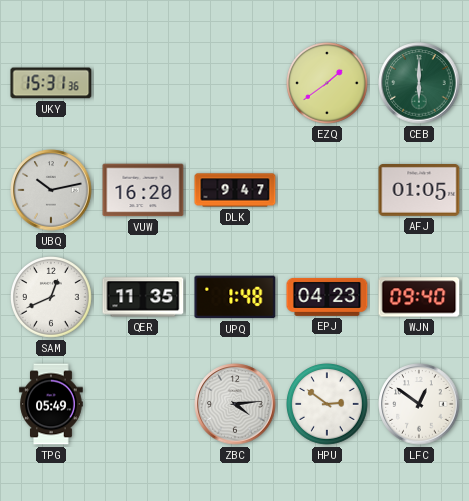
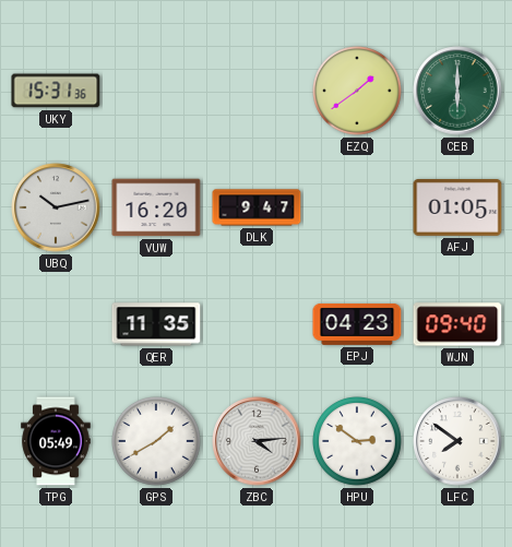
SAM: 12:41 -> none (52, 298)
UPQ: 1:48 -> none (235, 297)
GPS: none -> 1:40 (157, 442)
LFC: 12:51 -> 7:51 (457, 441)
